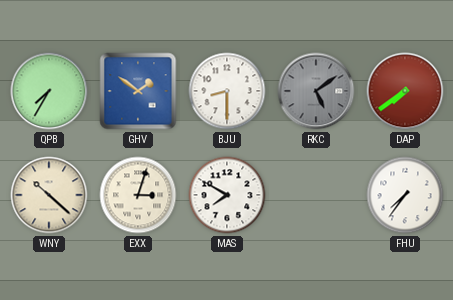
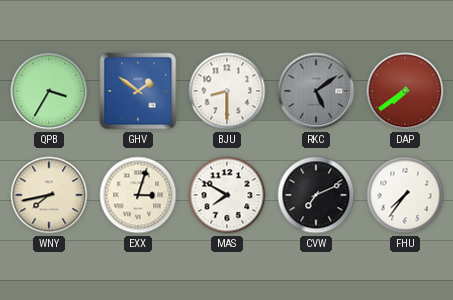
QPB: 7:35 -> 3:35 (49, 91)
WNY: 10:22 -> 7:43 (49, 195)
CVW: none -> 7:11 (316, 195)
